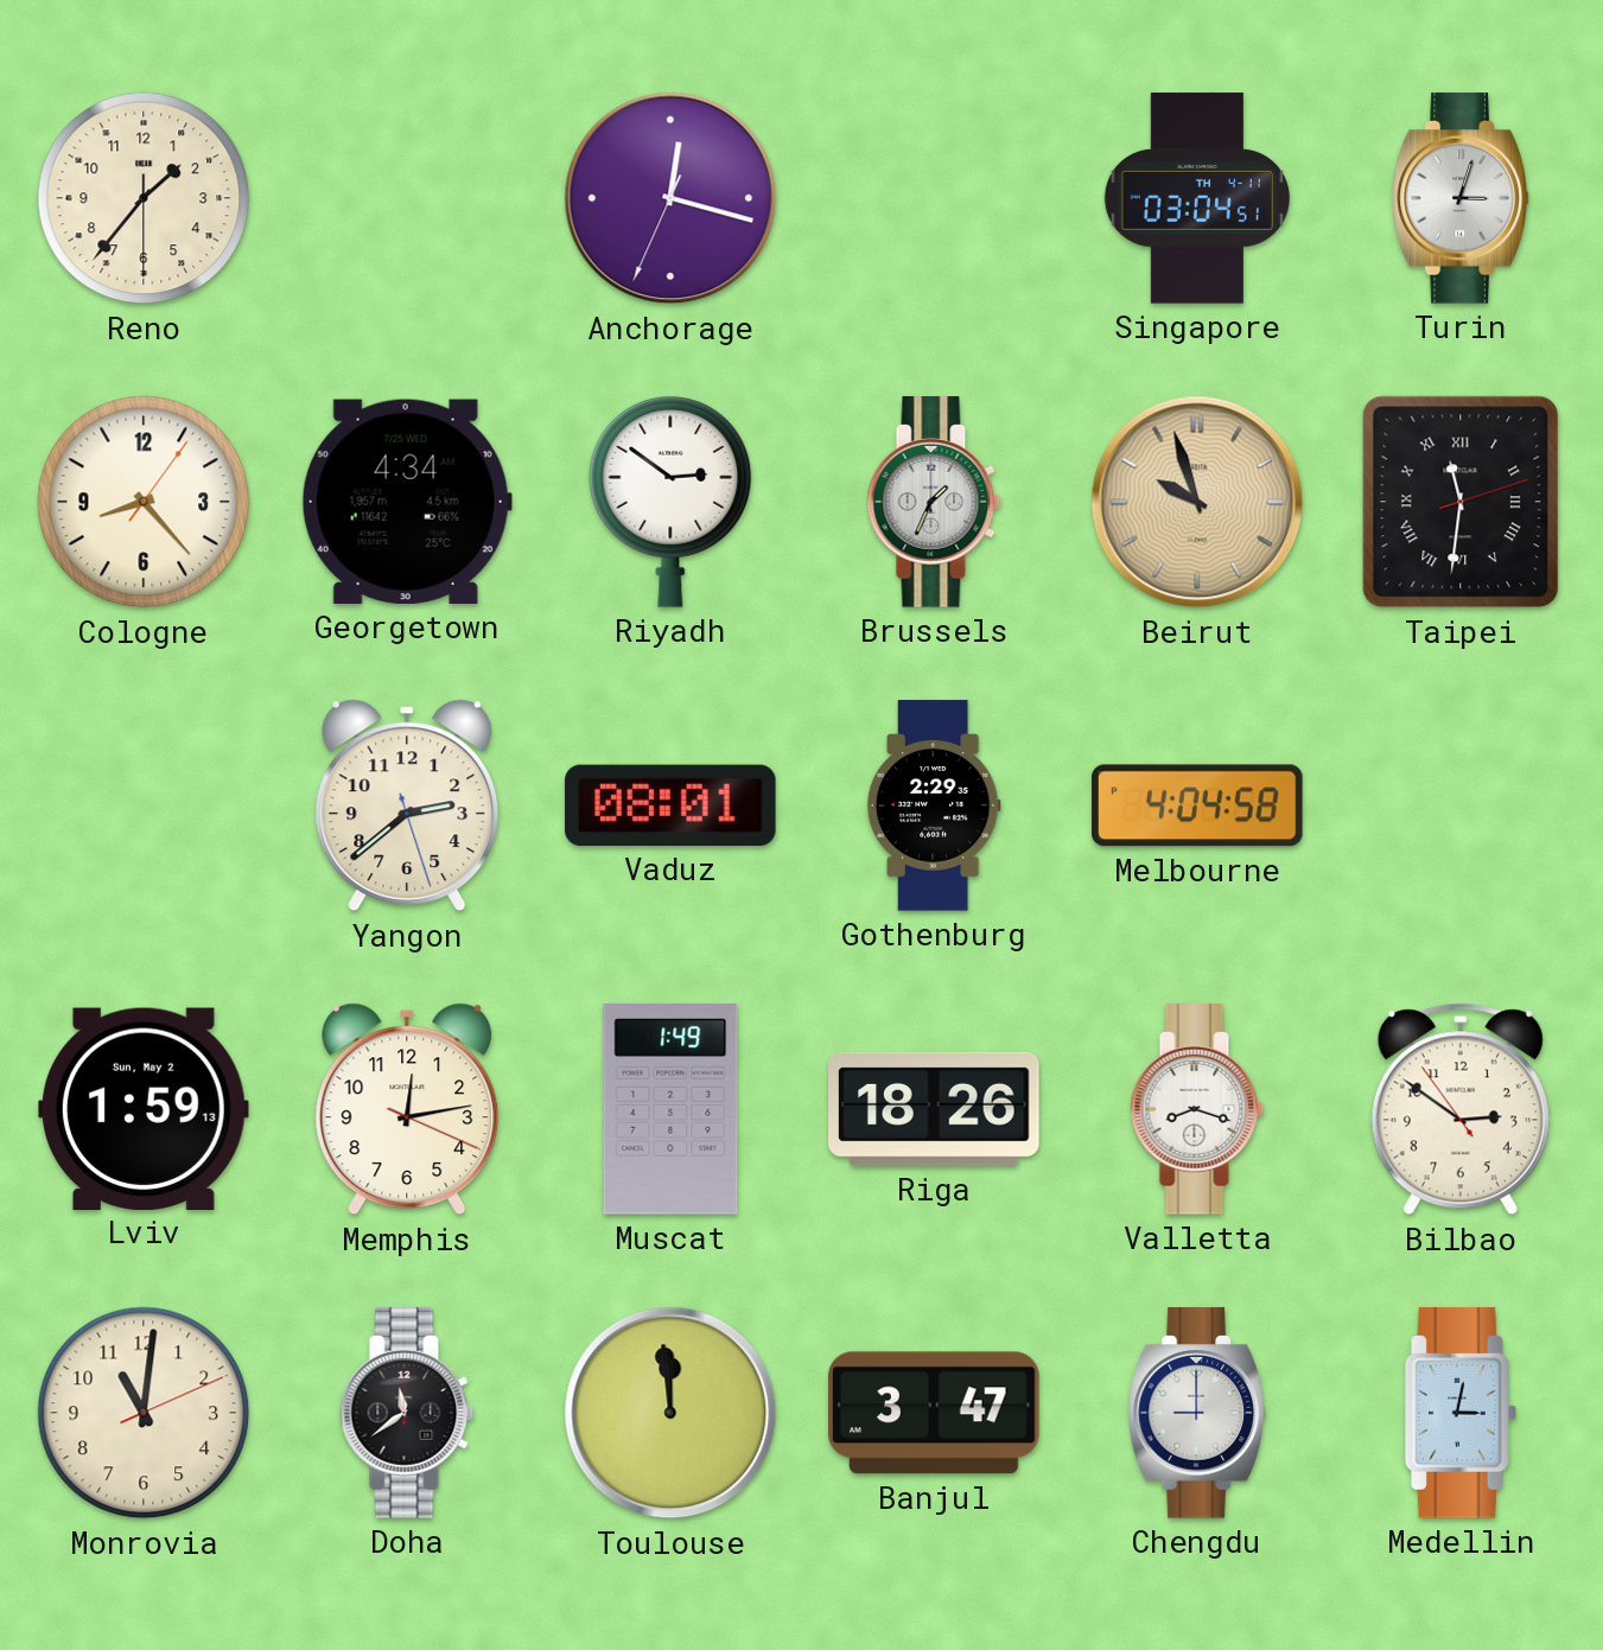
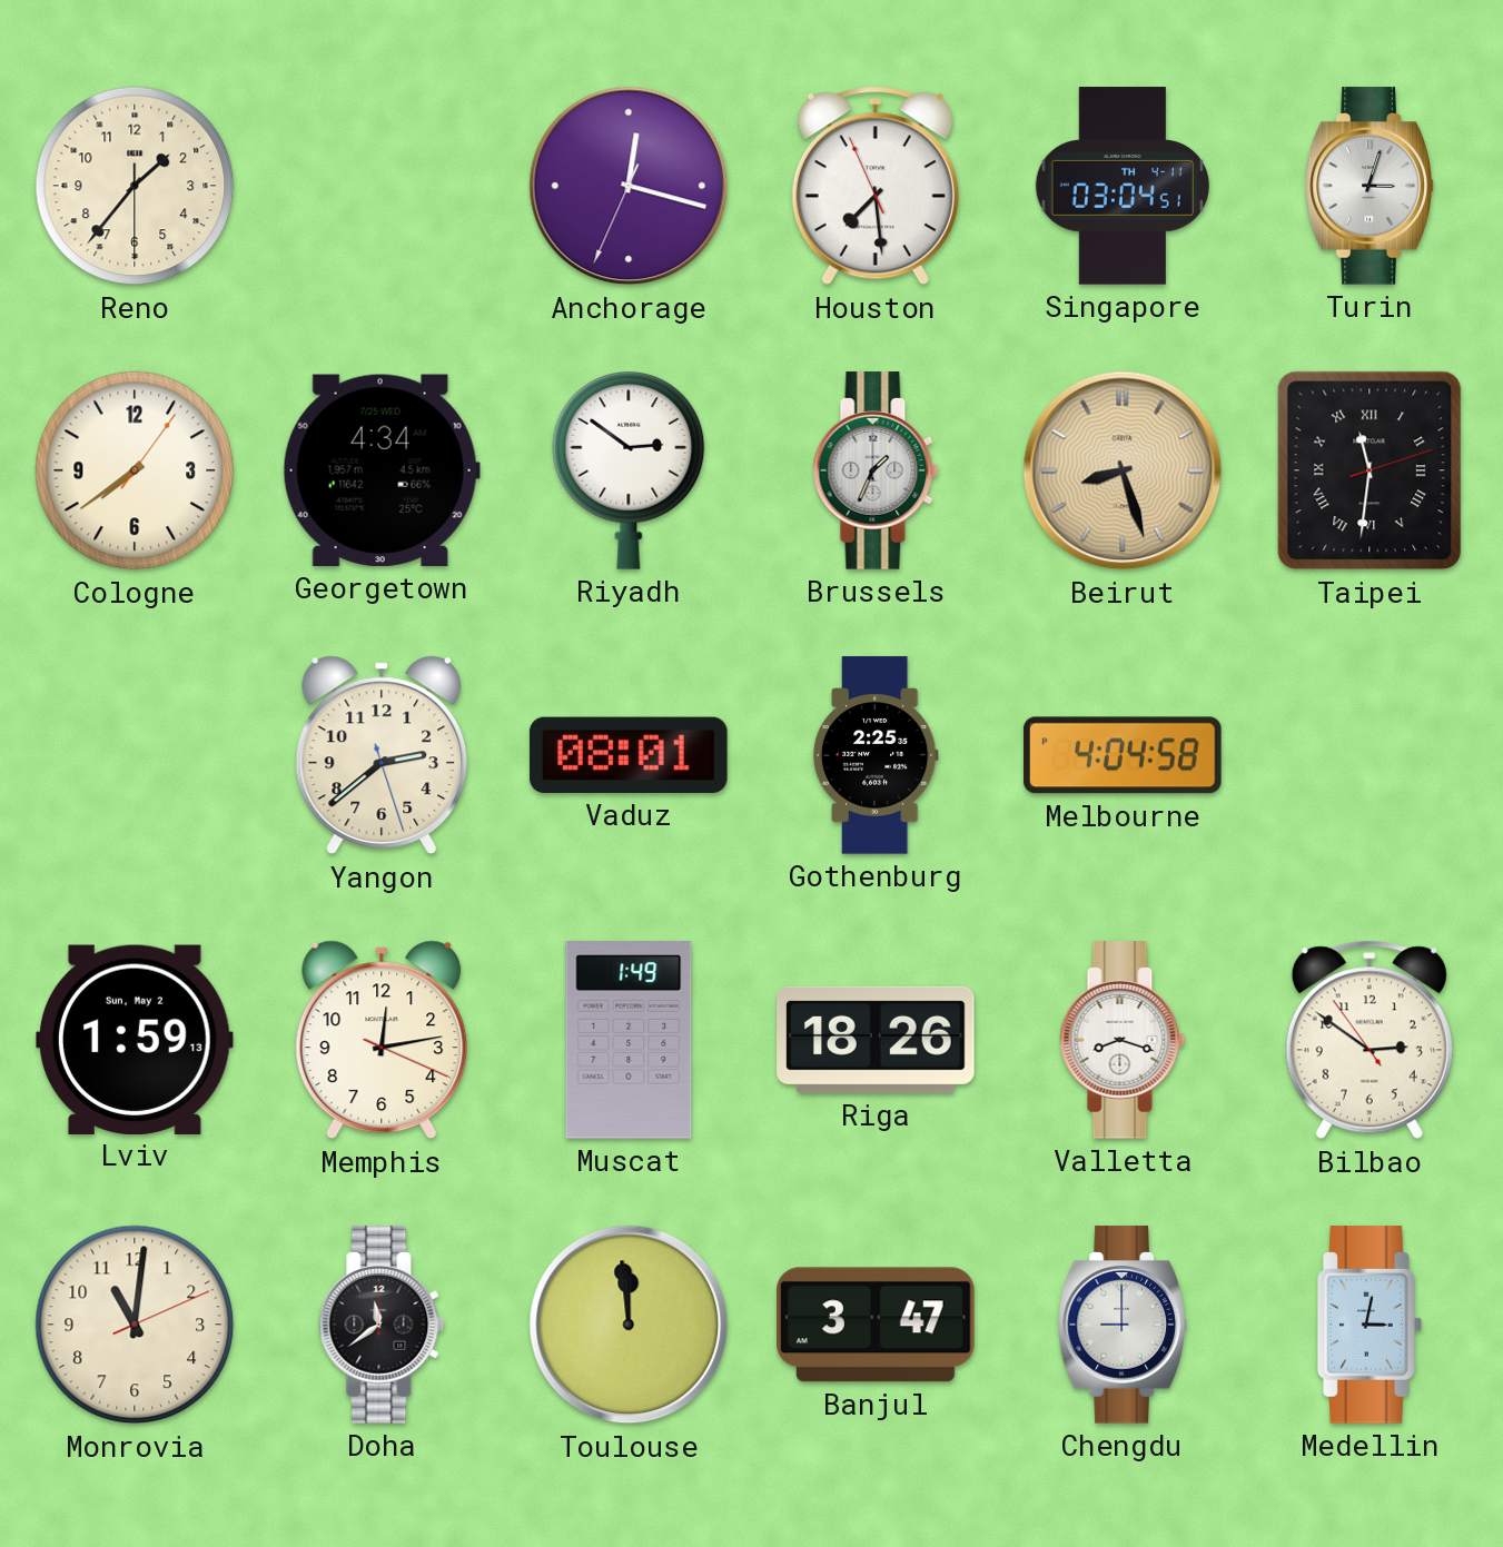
Houston: none -> 7:28 (876, 186)
Cologne: 8:23 -> 7:39 (135, 470)
Beirut: 9:57 -> 8:27 (1123, 470)
Gothenburg: 2:29 -> 2:25 (876, 755)
